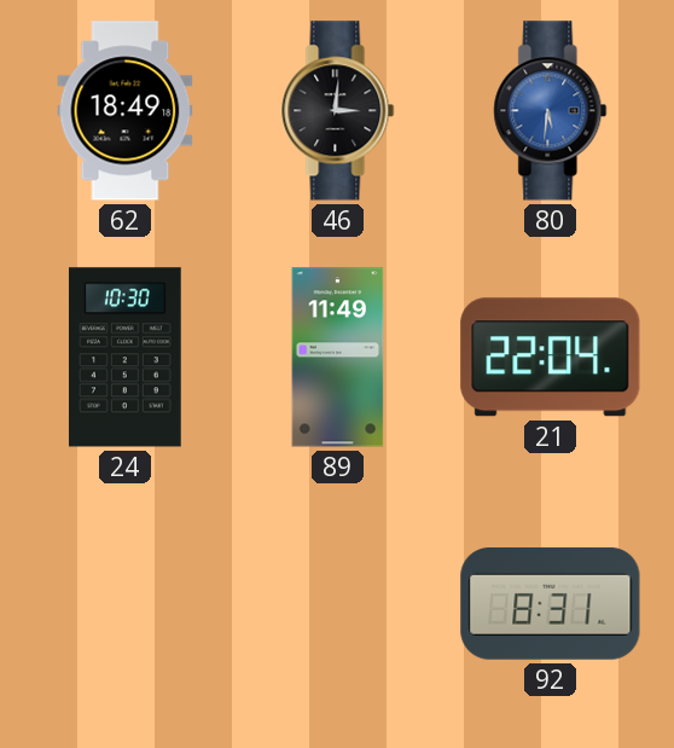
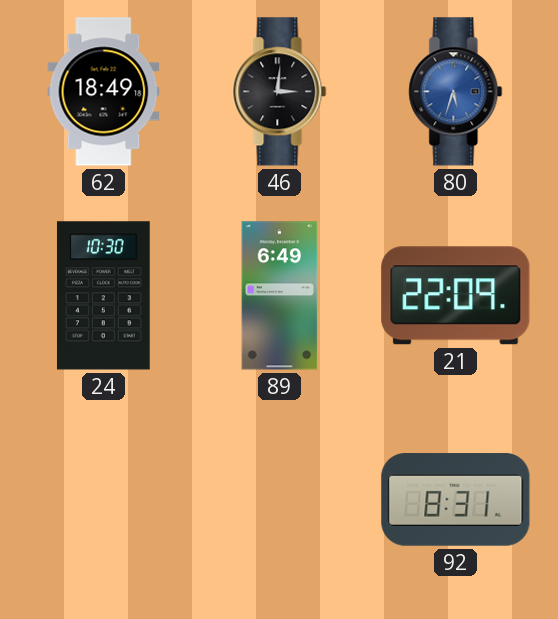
80: 5:31 -> 5:33 (456, 92)
89: 11:49 -> 6:49 (280, 296)
21: 22:04 -> 22:09 (456, 296)
